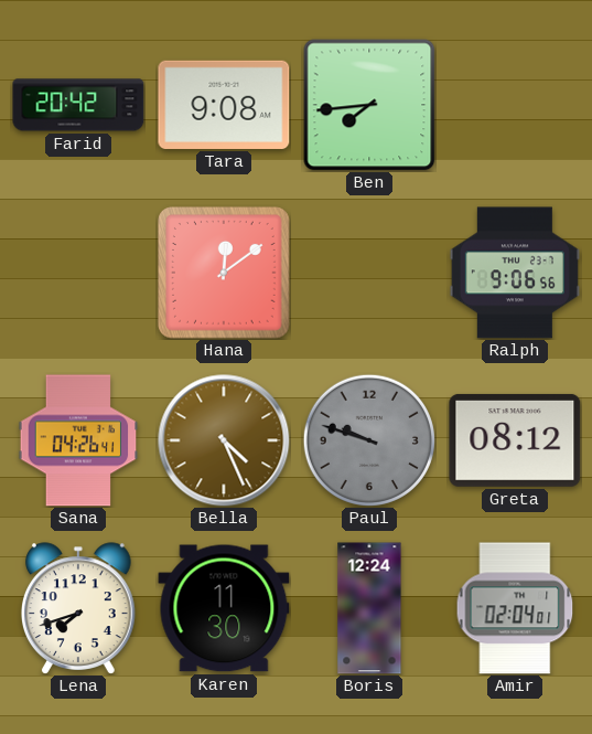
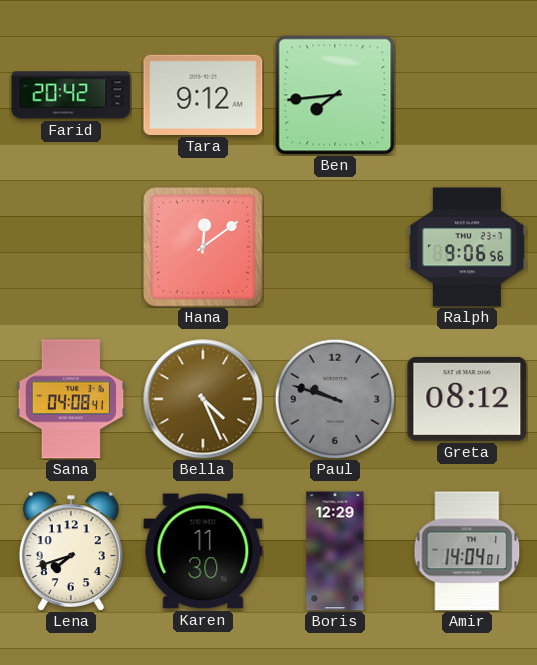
Tara: 9:08 -> 9:12 (203, 95)
Sana: 04:26 -> 04:08 (71, 399)
Boris: 12:24 -> 12:29 (335, 551)
Amir: 02:04 -> 14:04 (467, 551)
